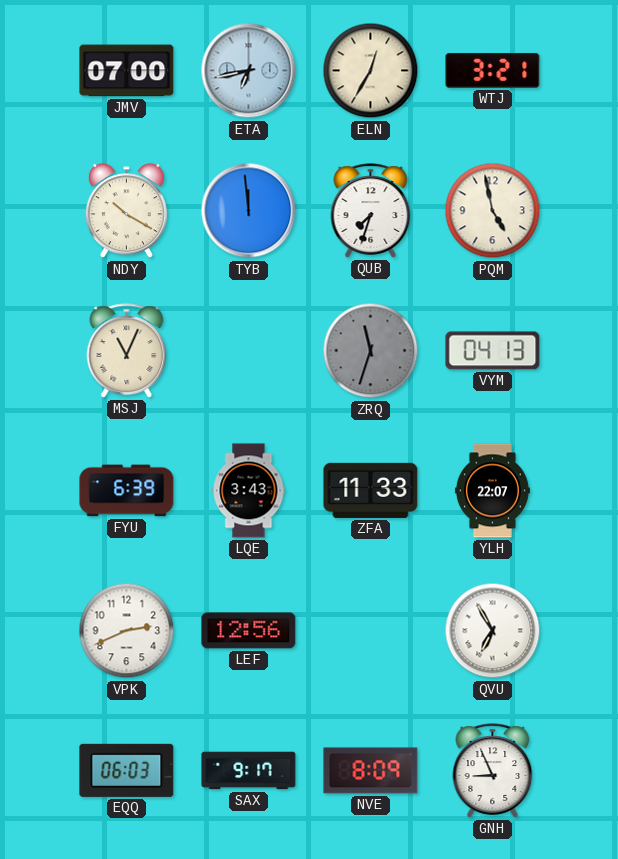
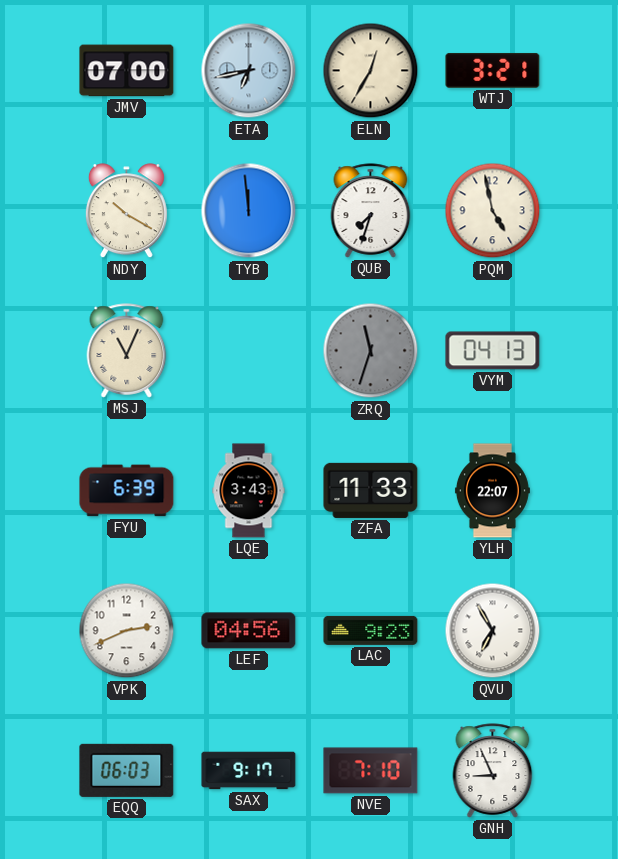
LEF: 12:56 -> 04:56 (249, 631)
LAC: none -> 9:23 (371, 630)
NVE: 8:09 -> 7:10 (371, 771)
